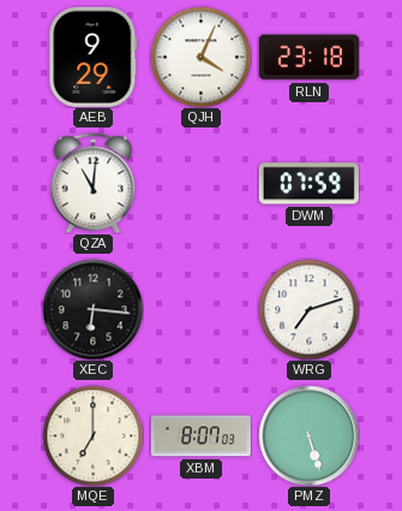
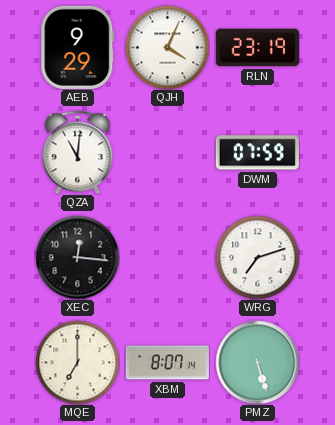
RLN: 23:18 -> 23:19 (257, 48)
XEC: 6:16 -> 12:16 (77, 257)
XBM: 8:07:03 -> 8:07:14 (167, 363)
